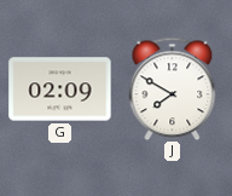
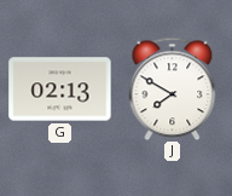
G: 02:09 -> 02:13 (60, 90)
